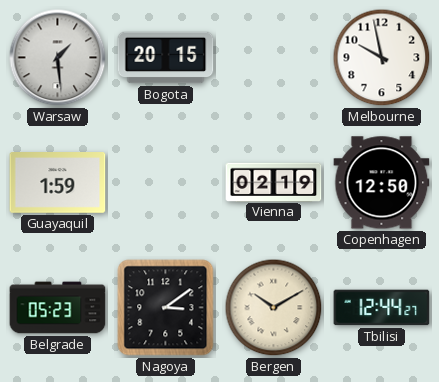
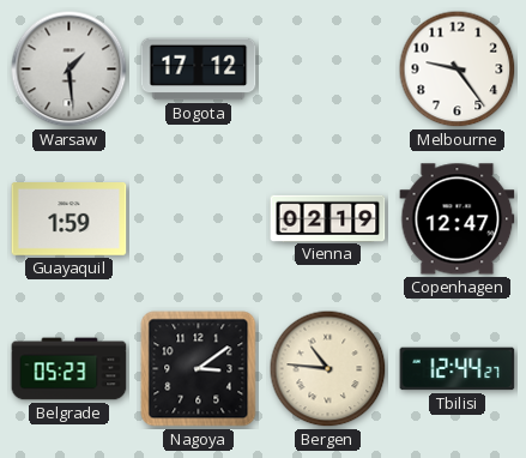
Bogota: 20:15 -> 17:12 (199, 70)
Melbourne: 9:58 -> 9:24 (458, 70)
Copenhagen: 12:50 -> 12:47 (458, 219)
Bergen: 10:10 -> 10:46 (328, 369)
